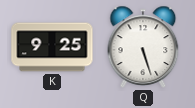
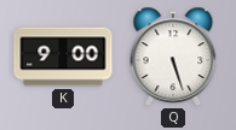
K: 9:25 -> 9:00 (63, 57)
